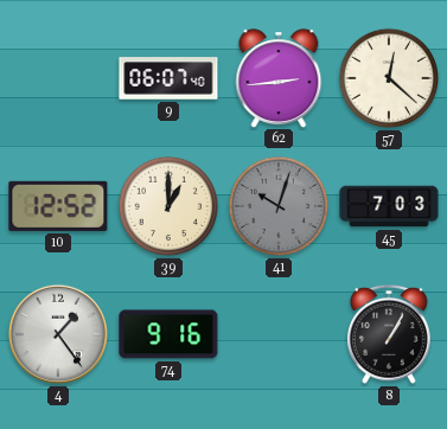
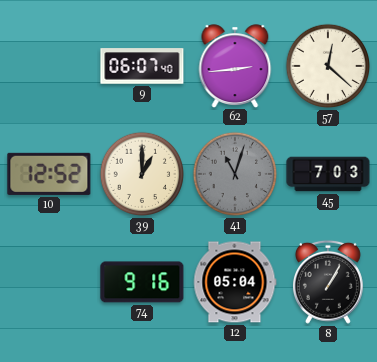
41: 10:03 -> 11:03 (235, 174)
4: 1:24 -> none (58, 334)
12: none -> 05:04 (235, 282)
